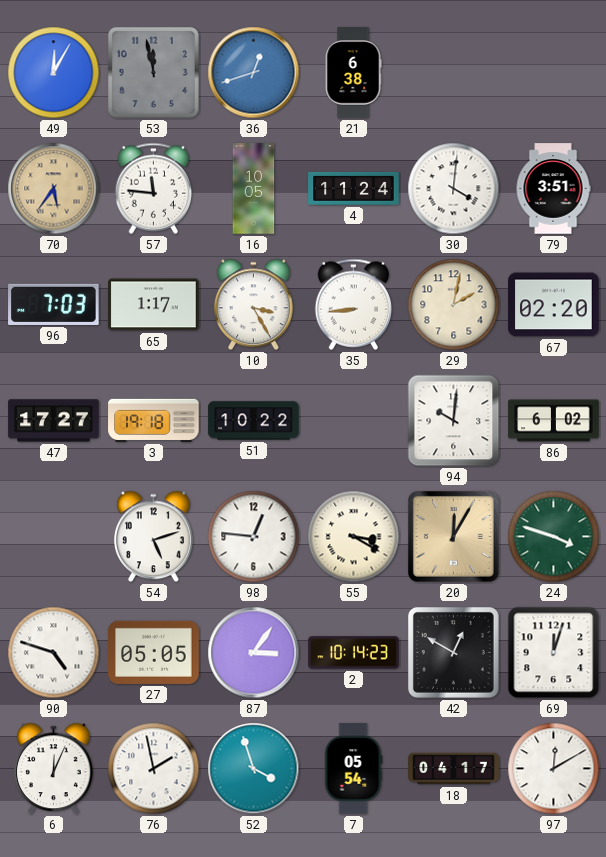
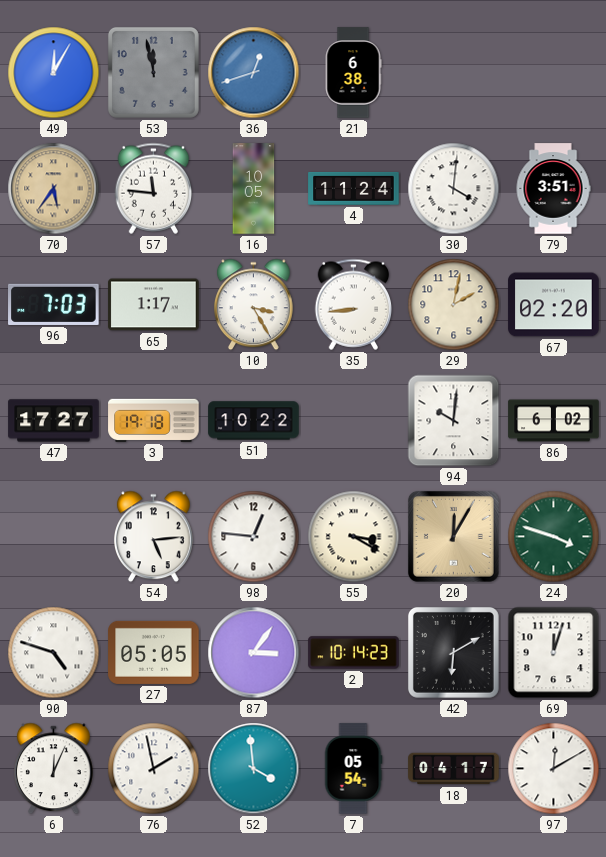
54: 5:12 -> 5:14 (154, 537)
42: 12:50 -> 6:10 (453, 652)
52: 3:57 -> 3:59 (254, 769)
